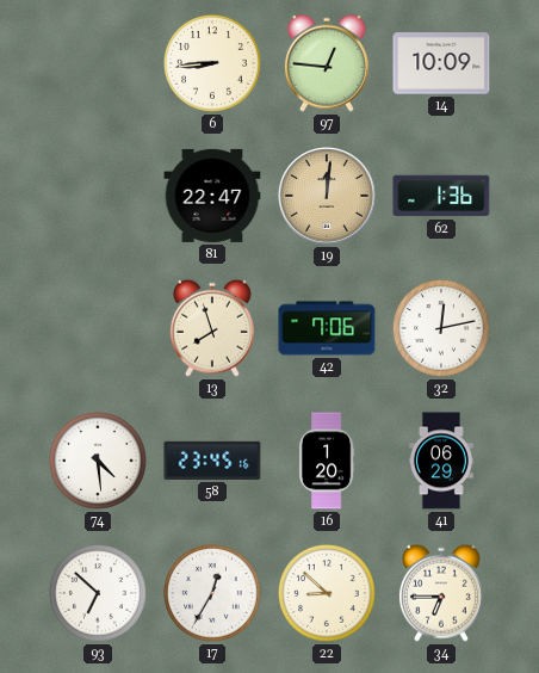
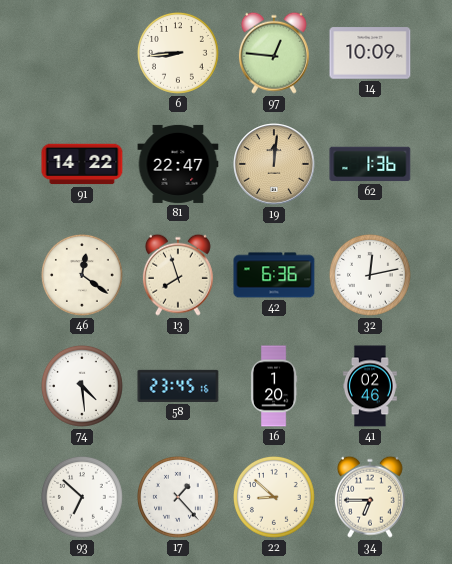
91: none -> 14:22 (82, 164)
46: none -> 12:21 (82, 275)
42: 7:06 -> 6:36 (274, 275)
41: 06:29 -> 02:46 (371, 386)
17: 12:35 -> 1:23 (178, 497)
